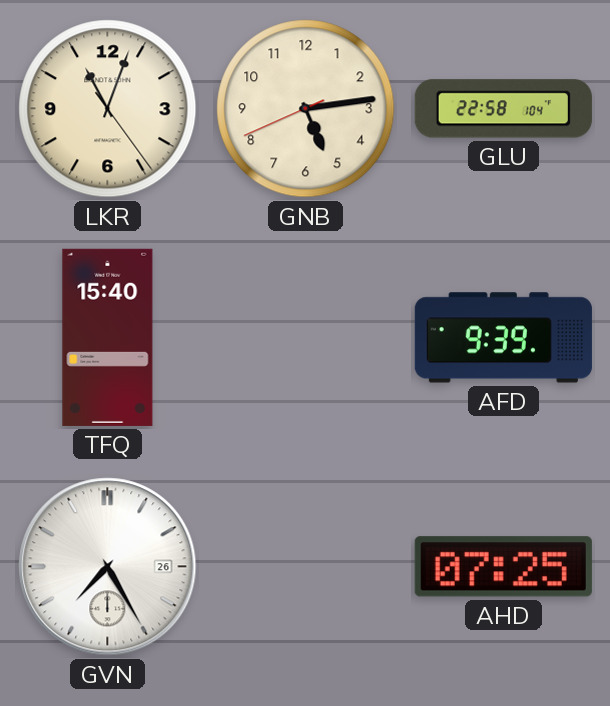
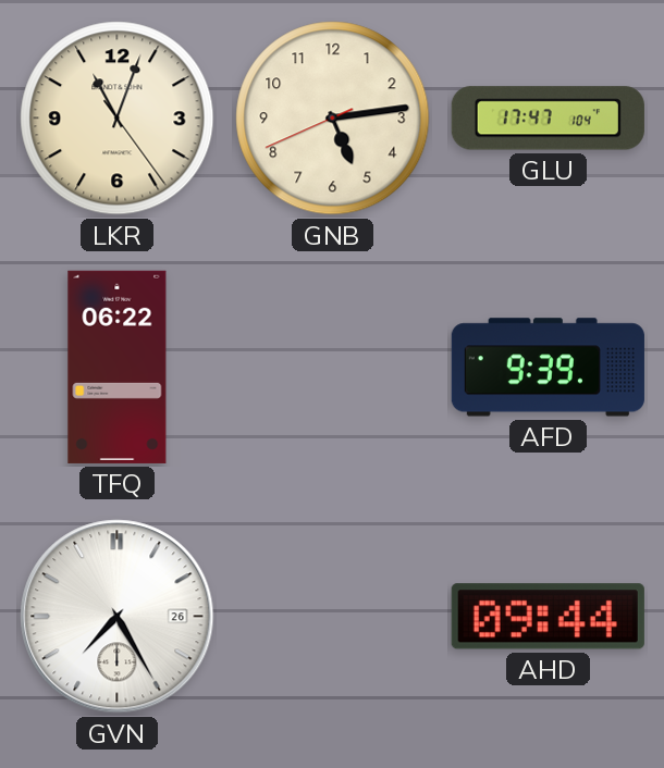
GLU: 22:58 -> 17:47 (548, 119)
TFQ: 15:40 -> 06:22 (118, 367)
AHD: 07:25 -> 09:44 (548, 617)
